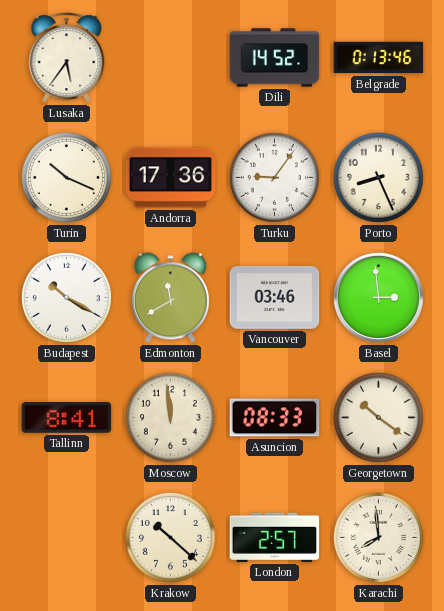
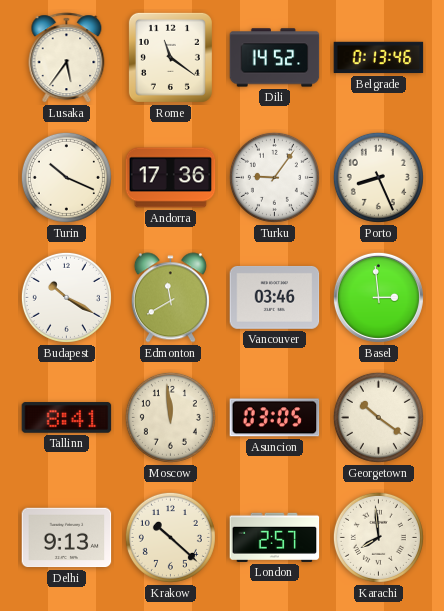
Rome: none -> 11:21 (170, 57)
Asuncion: 08:33 -> 03:05 (275, 418)
Delhi: none -> 9:13 (67, 538)
